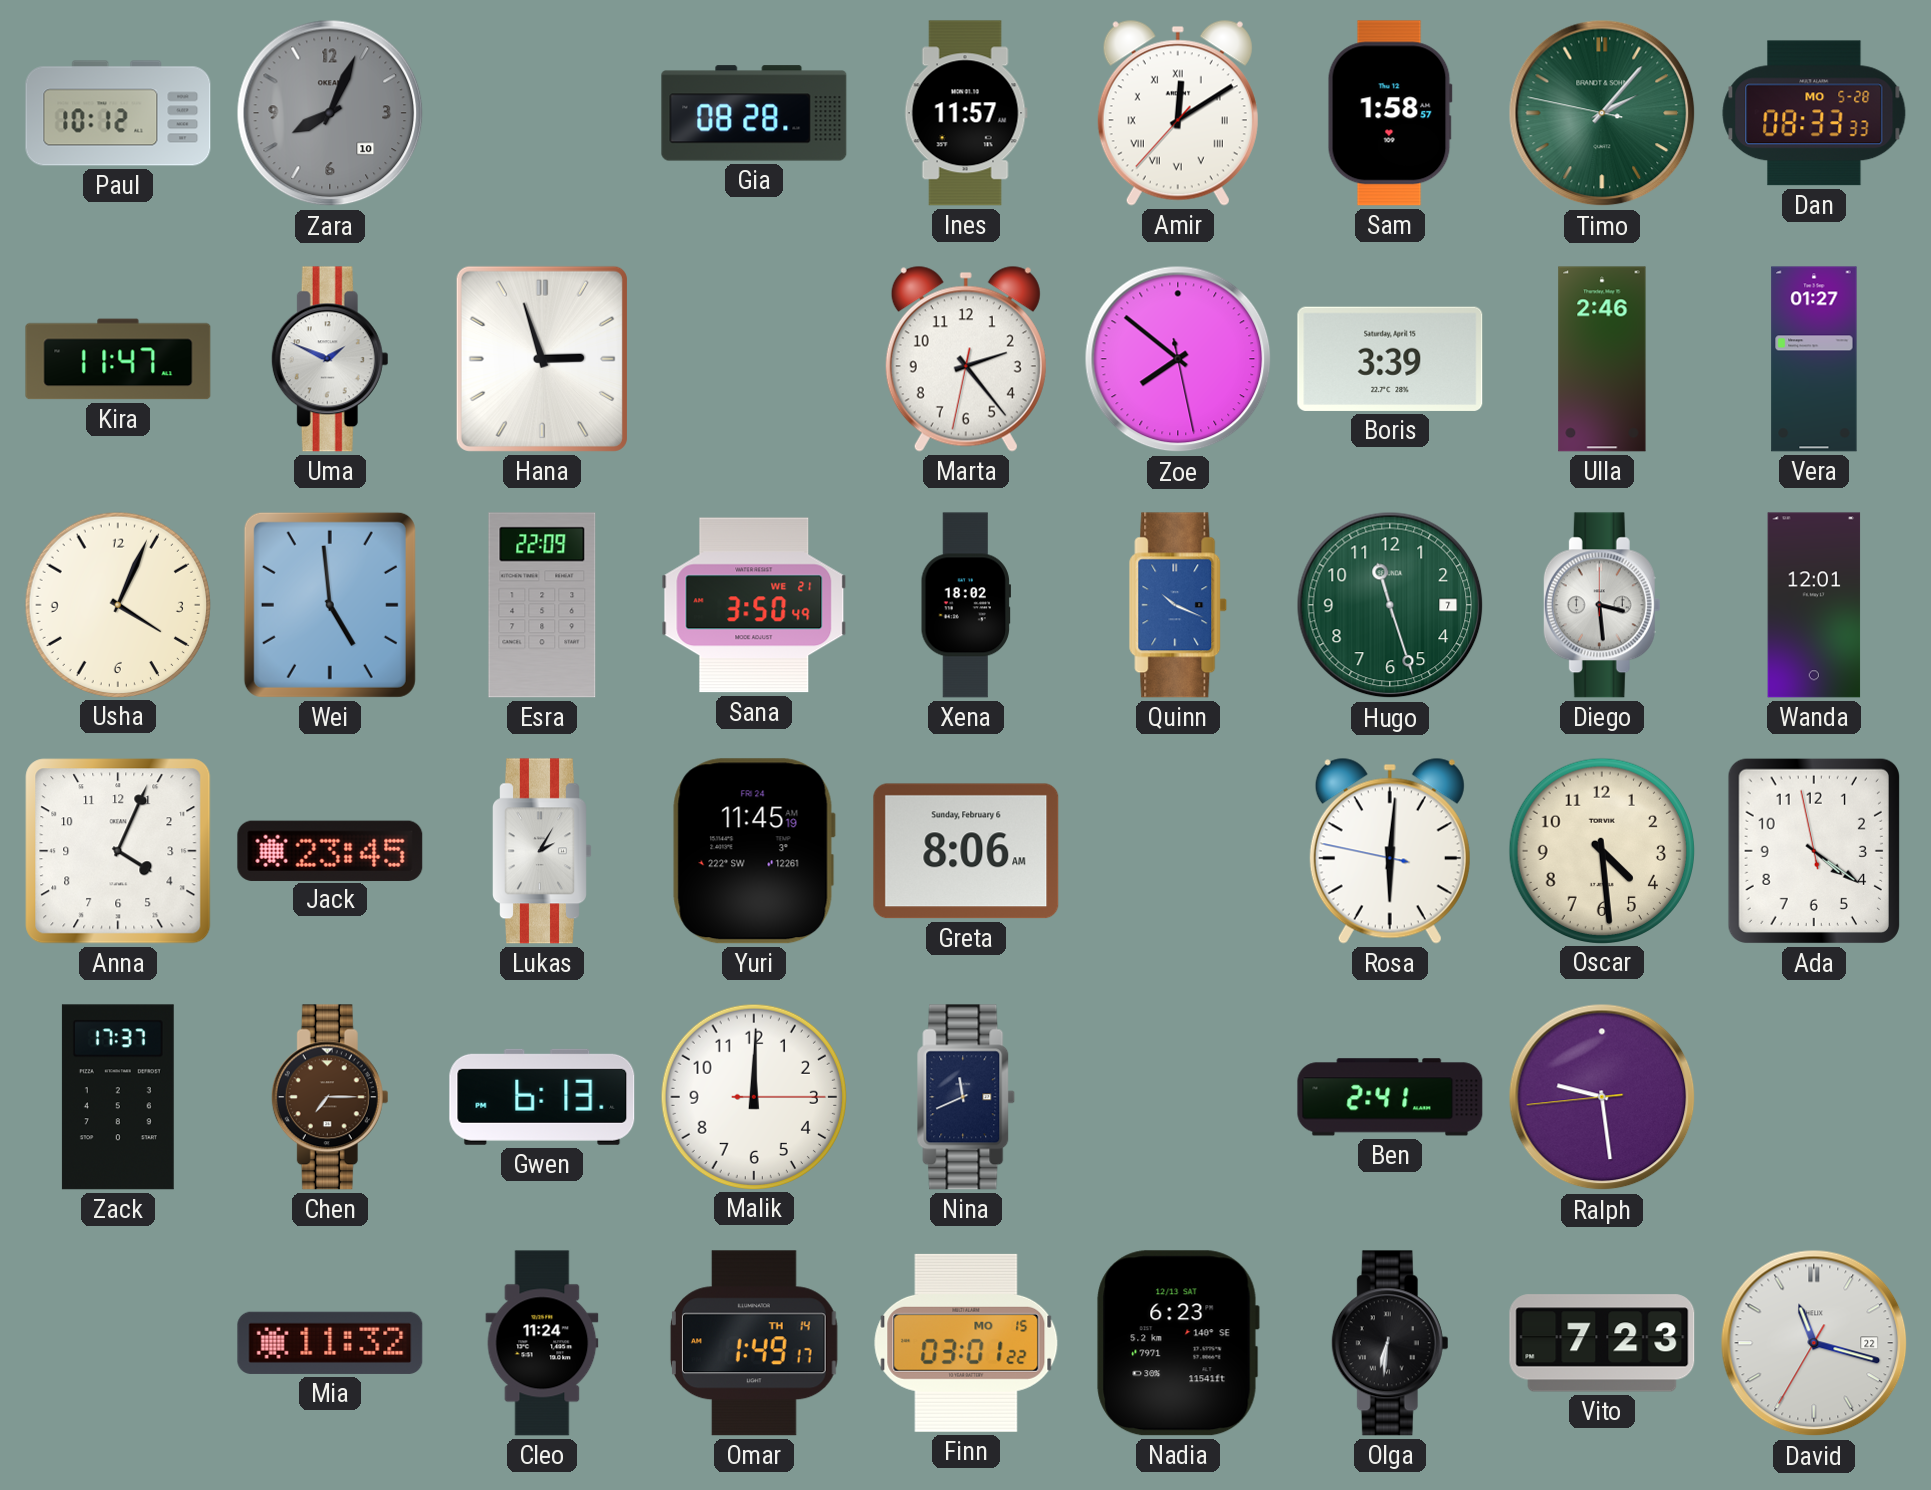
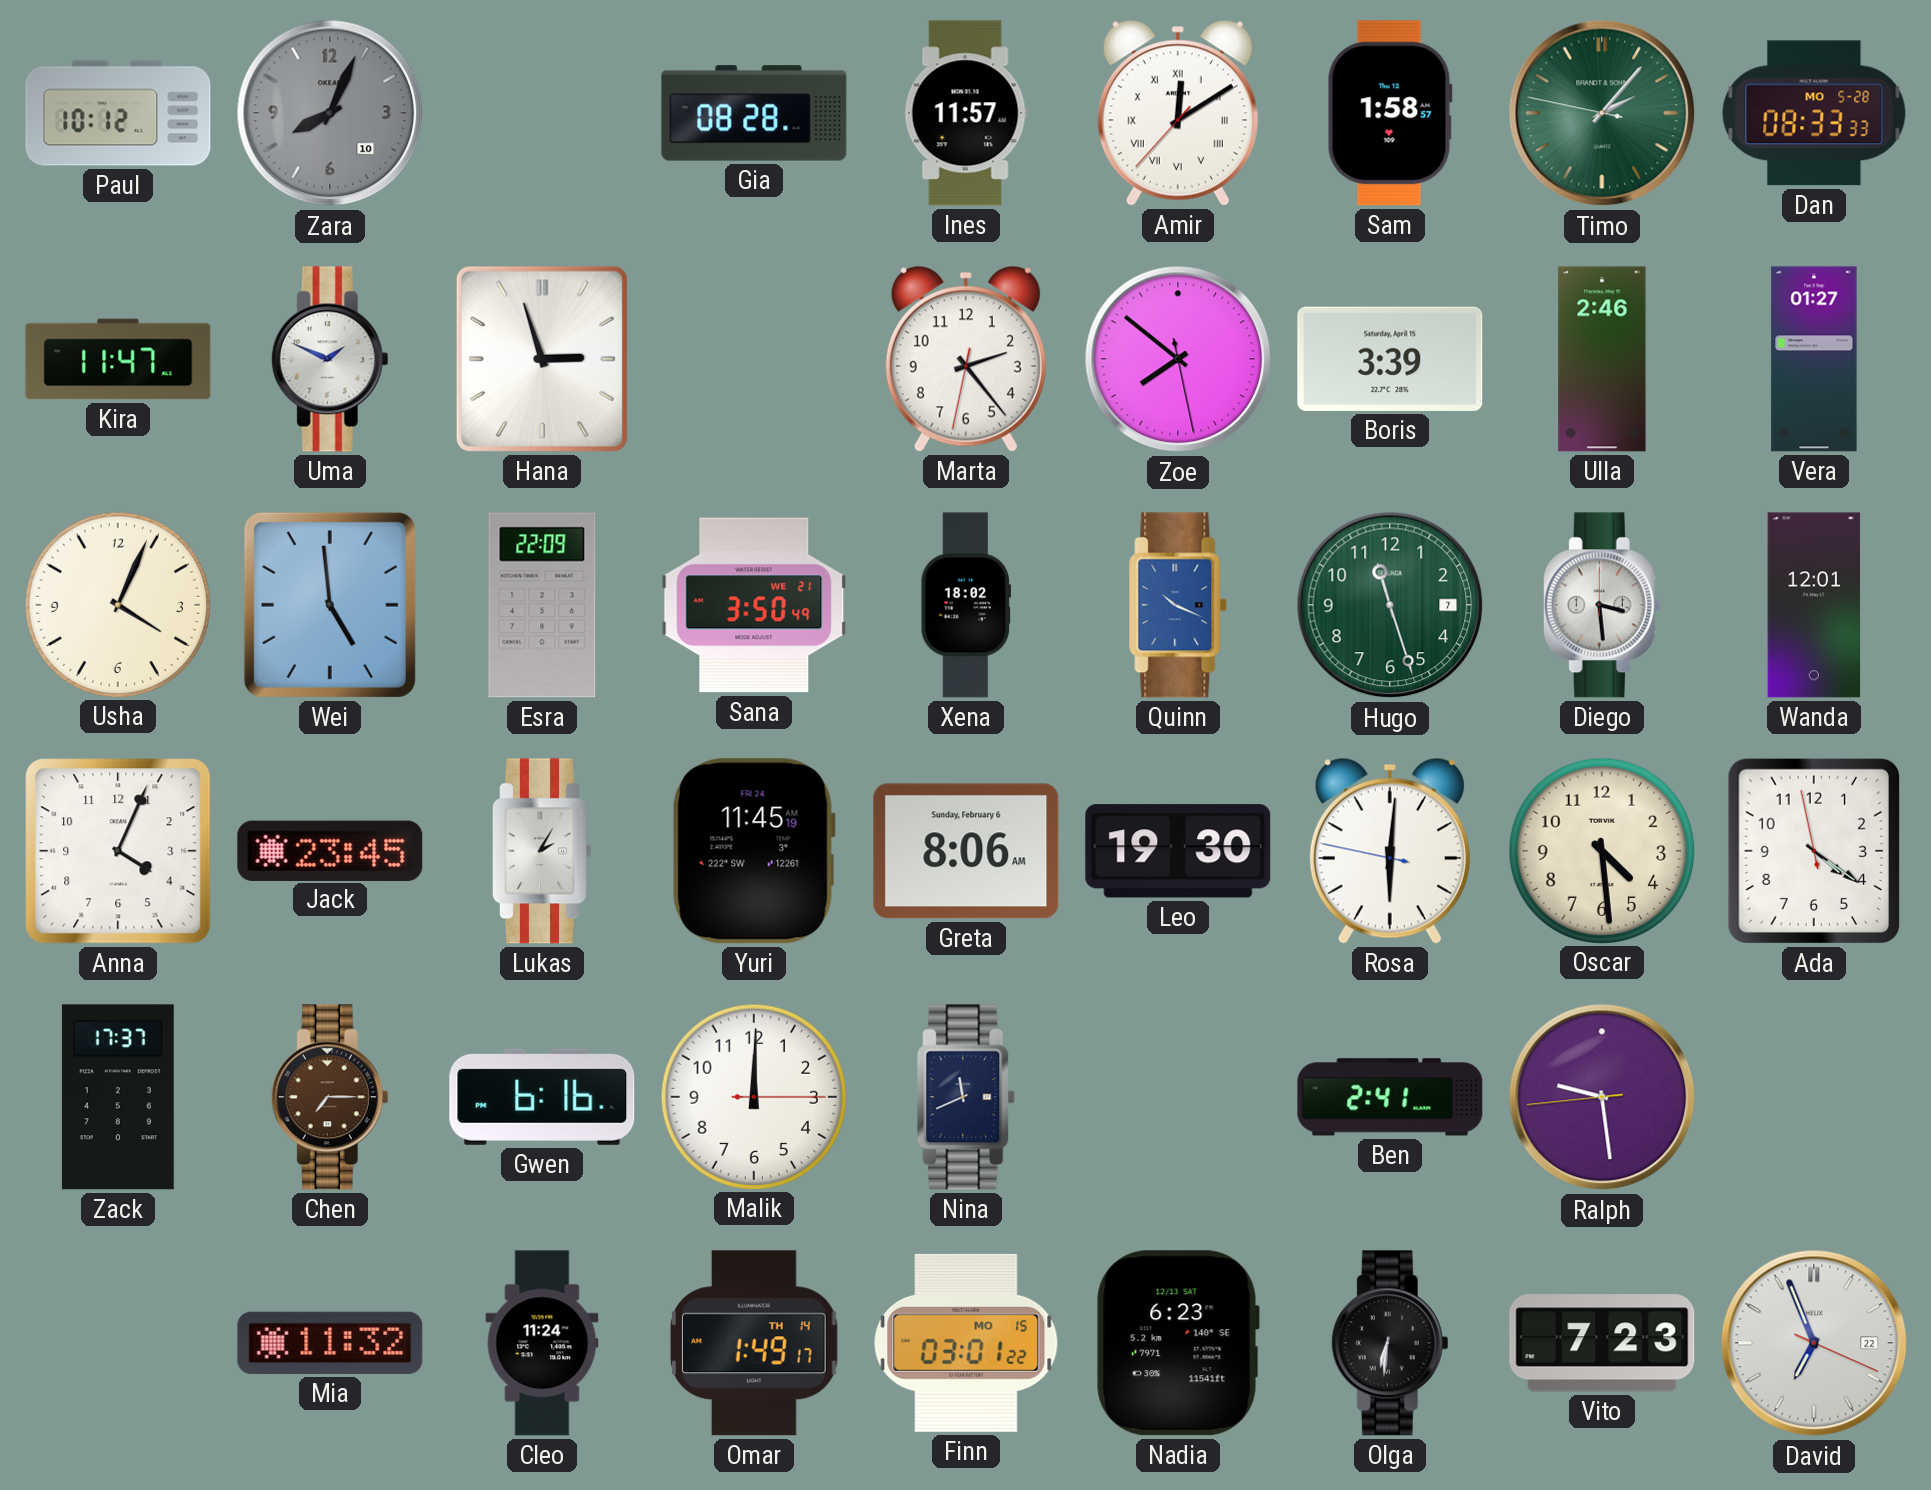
Leo: none -> 19:30 (1178, 851)
Gwen: 6:13 -> 6:16 (542, 1097)
David: 11:17 -> 6:56 (1814, 1343)
